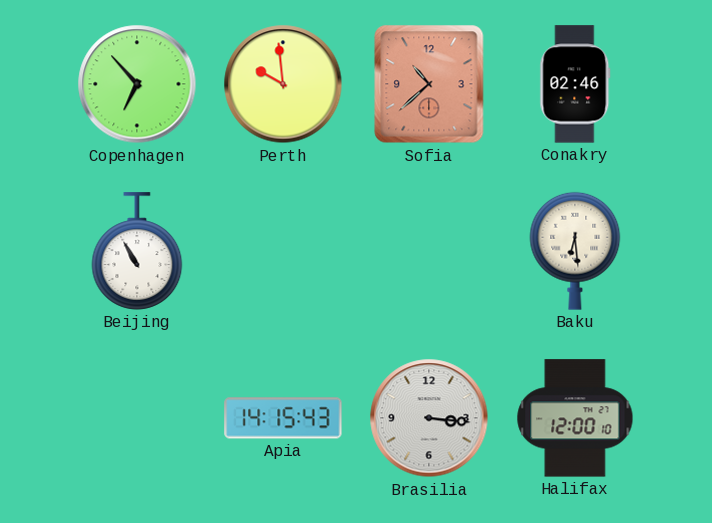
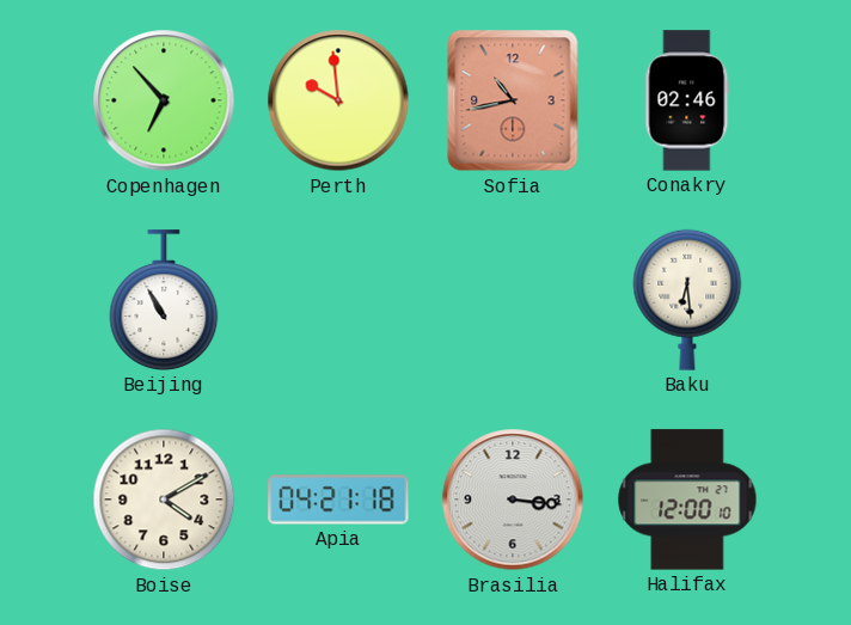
Sofia: 10:38 -> 10:43 (513, 100)
Boise: none -> 4:10 (164, 500)
Apia: 14:15 -> 04:21 (338, 500)
